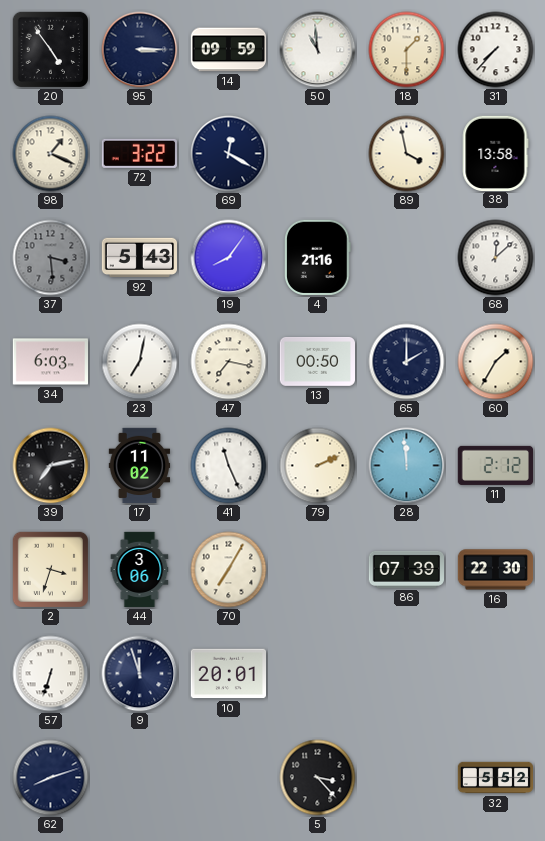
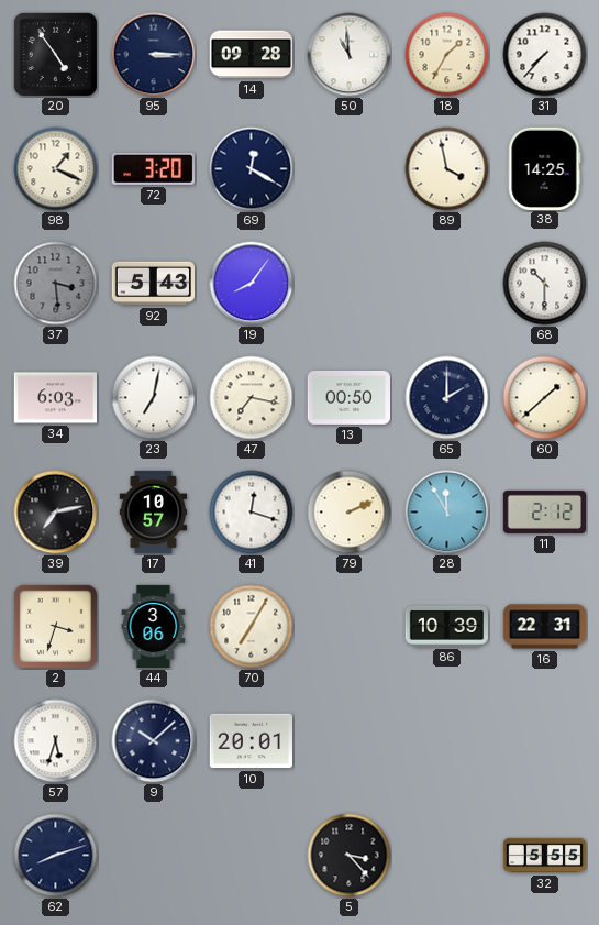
14: 09:59 -> 09:28 (251, 55)
18: 1:30 -> 1:35 (447, 55)
72: 3:22 -> 3:20 (153, 168)
38: 13:58 -> 14:25 (544, 168)
4: 21:16 -> none (318, 257)
68: 12:08 -> 10:30 (545, 284)
60: 1:35 -> 1:38 (545, 398)
17: 11:02 -> 10:57 (154, 513)
41: 11:26 -> 12:18 (252, 513)
28: 11:59 -> 11:55 (447, 513)
86: 07:39 -> 10:39 (446, 626)
16: 22:30 -> 22:31 (545, 627)
57: 6:33 -> 5:33 (56, 741)
9: 11:57 -> 10:08 (154, 741)
32: 5:52 -> 5:55 (545, 856)
